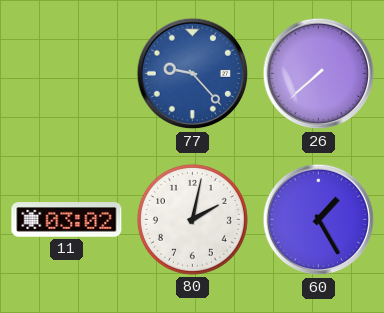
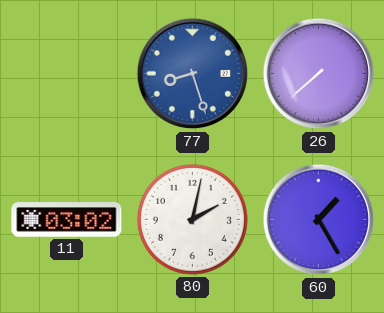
77: 9:23 -> 8:27 (193, 74)
